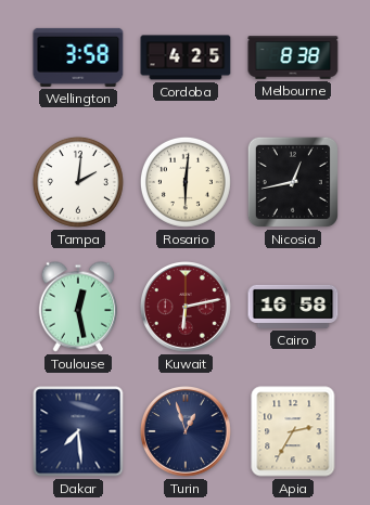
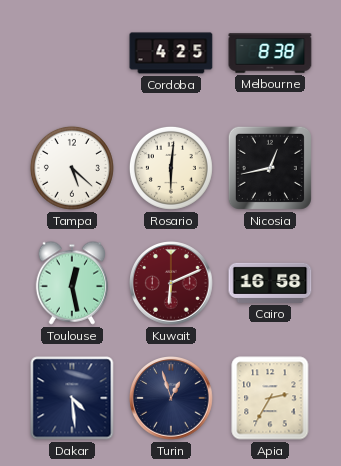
Wellington: 3:58 -> none (78, 57)
Tampa: 2:01 -> 5:22 (72, 168)
Kuwait: 6:13 -> 6:11 (172, 284)
Dakar: 7:29 -> 4:29 (72, 398)
